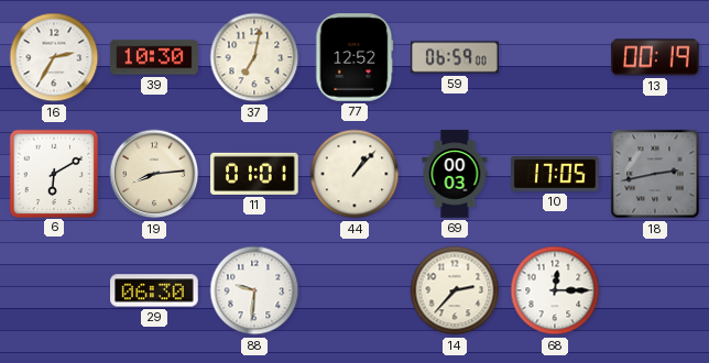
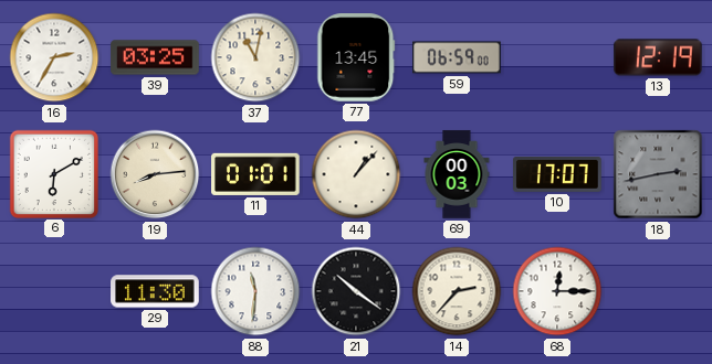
39: 10:30 -> 03:25 (155, 57)
37: 7:02 -> 11:02 (255, 57)
77: 12:52 -> 13:45 (356, 57)
13: 00:19 -> 12:19 (658, 57)
10: 17:05 -> 17:07 (557, 175)
29: 06:30 -> 11:30 (155, 291)
88: 9:31 -> 11:31 (255, 291)
21: none -> 10:21 (356, 291)
